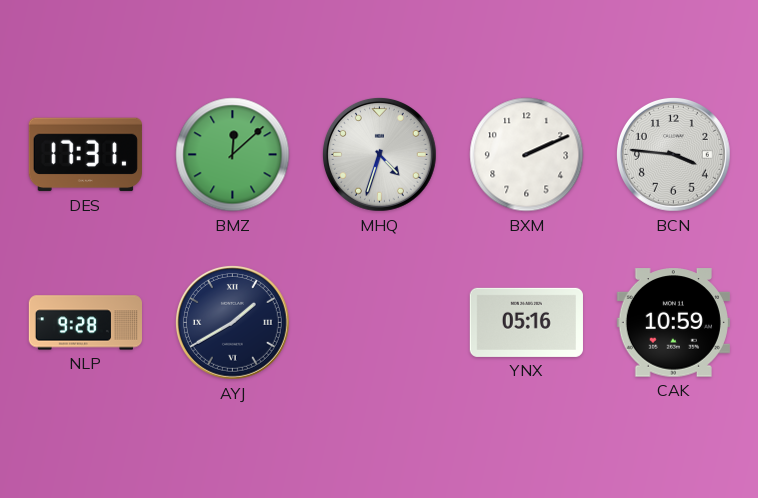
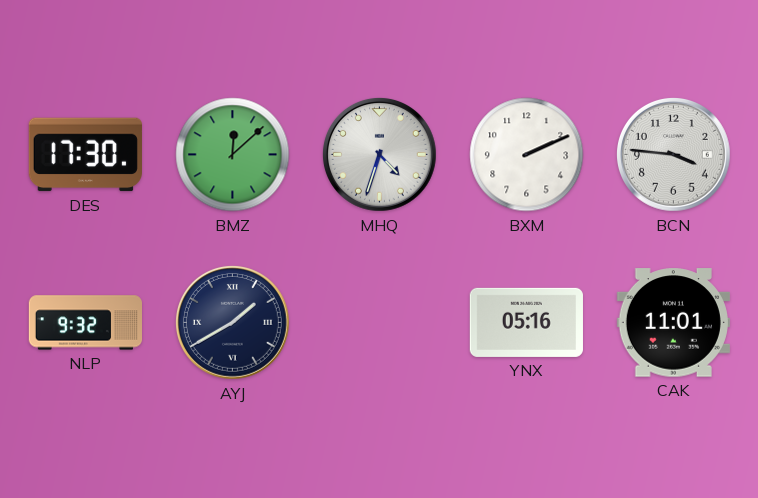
DES: 17:31 -> 17:30 (85, 155)
NLP: 9:28 -> 9:32 (85, 323)
CAK: 10:59 -> 11:01 (673, 323)
